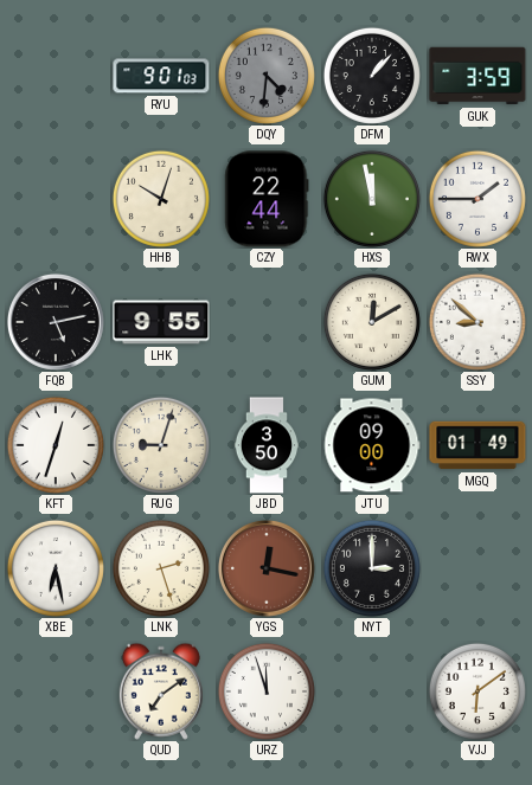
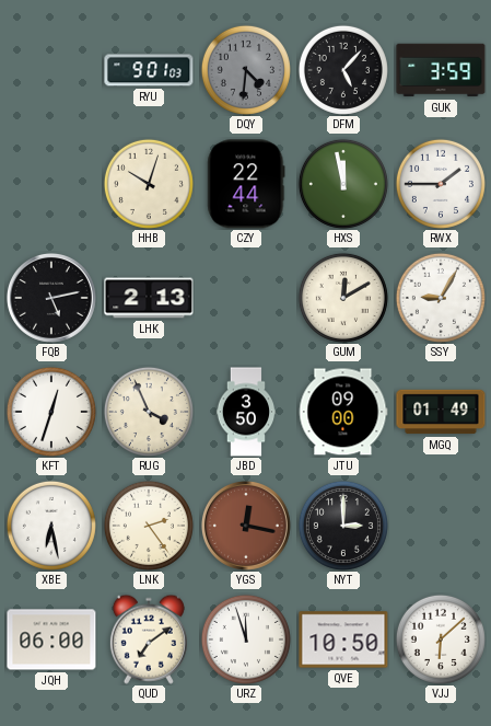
DFM: 1:07 -> 5:07 (343, 70)
LHK: 9:55 -> 2:13 (149, 298)
SSY: 8:52 -> 9:05 (441, 298)
RUG: 9:03 -> 3:56 (149, 412)
LNK: 2:27 -> 2:24 (149, 526)
JQH: none -> 06:00 (51, 639)
QVE: none -> 10:50 (343, 639)
VJJ: 6:09 -> 6:08 (441, 639)
